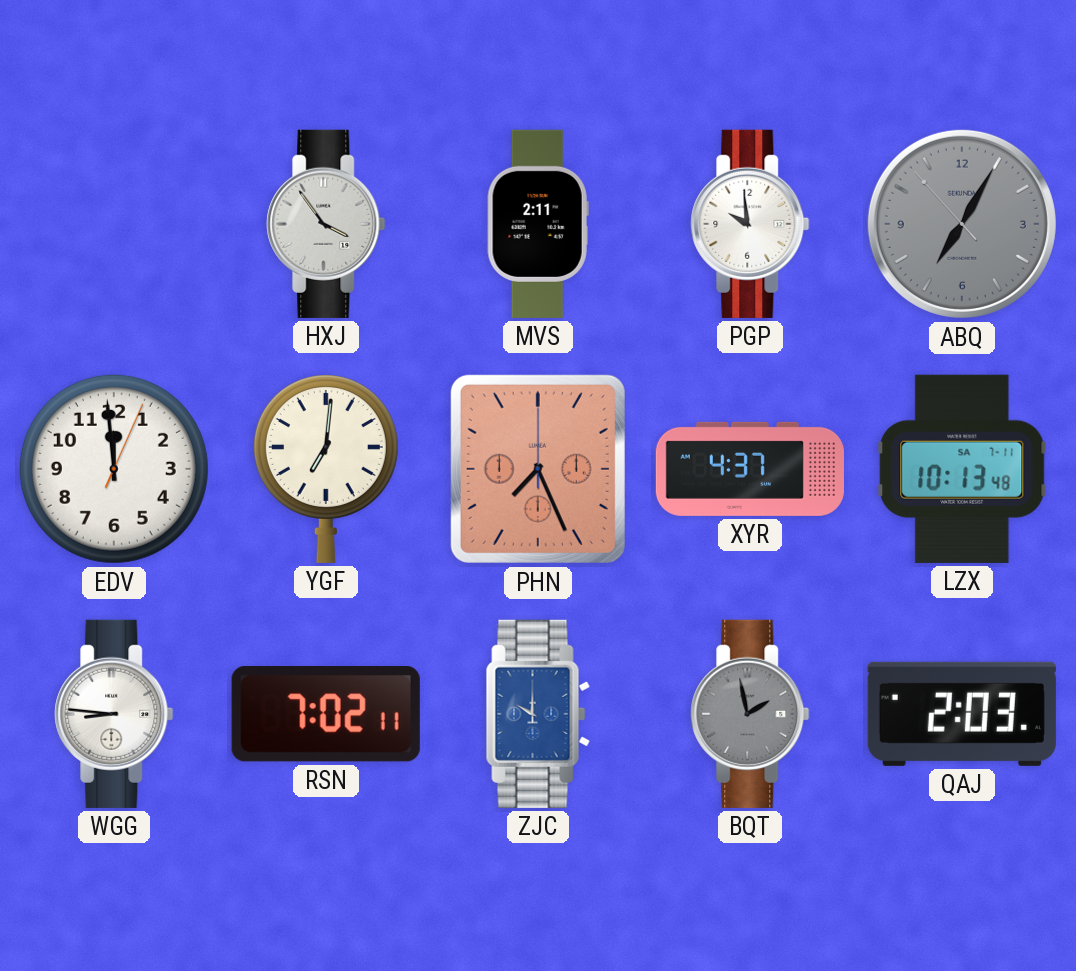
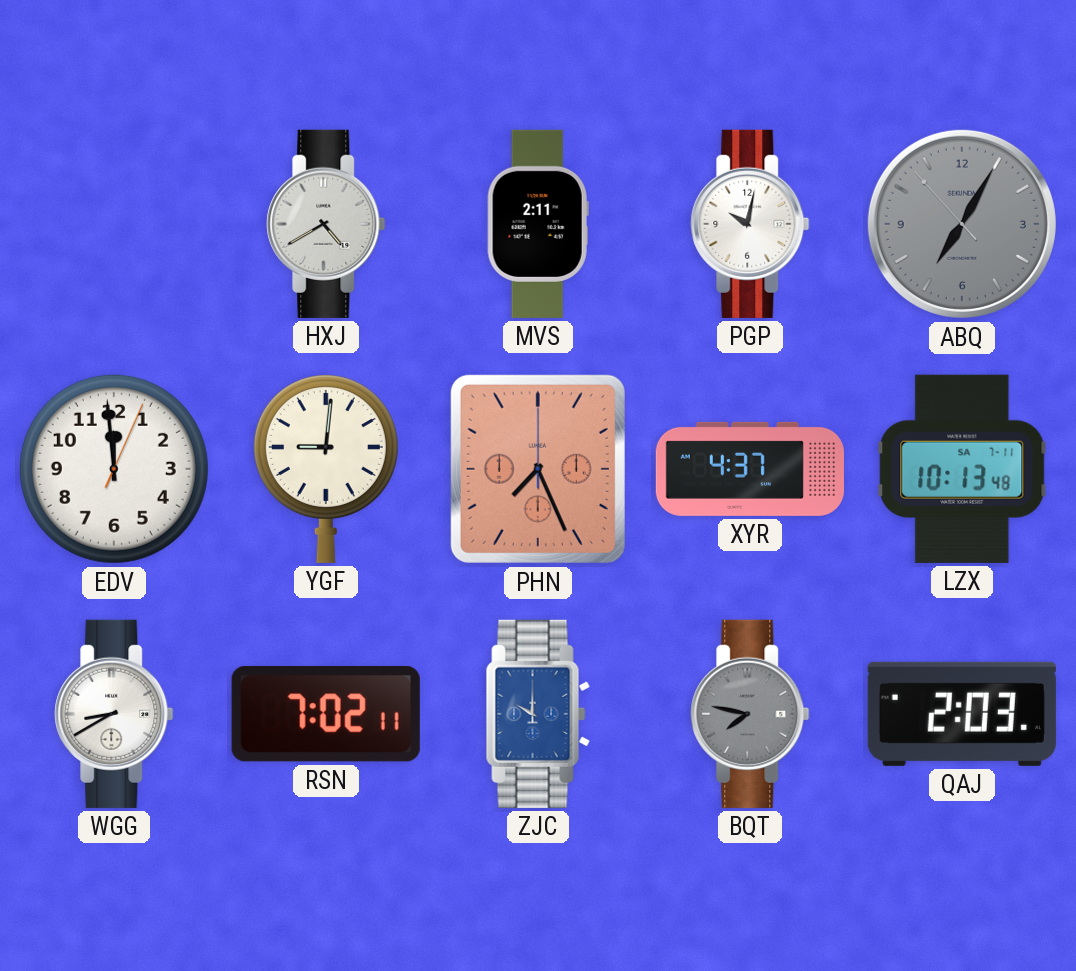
HXJ: 3:54 -> 4:40 (326, 224)
PGP: 9:59 -> 10:02 (750, 224)
YGF: 7:01 -> 9:01 (326, 469)
WGG: 8:46 -> 8:40 (114, 714)
BQT: 1:58 -> 7:47 (750, 714)
